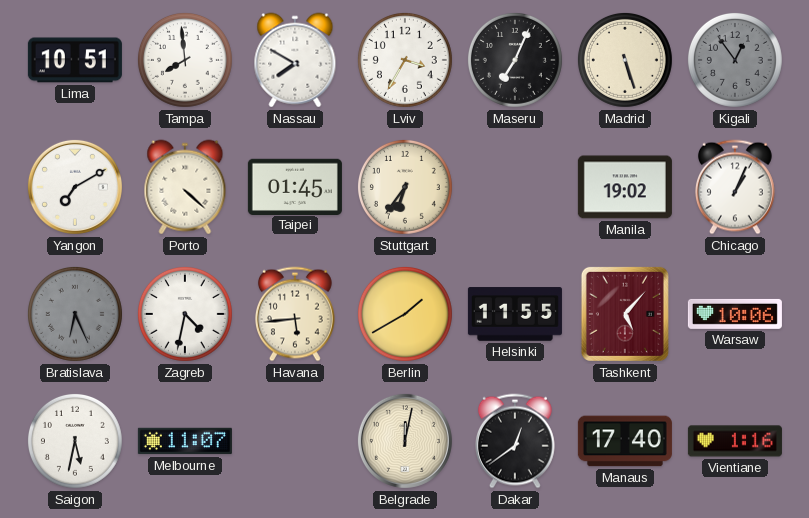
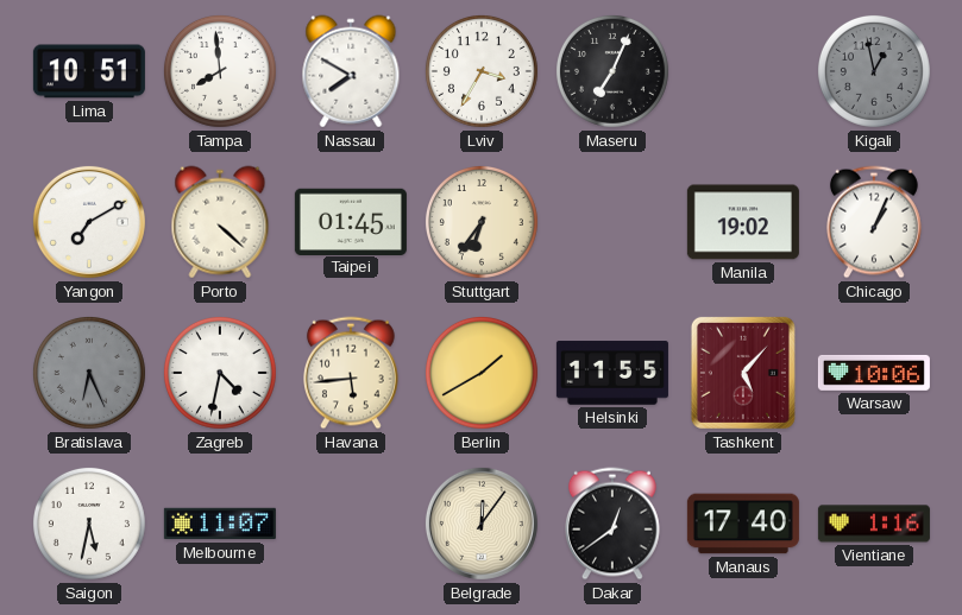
Madrid: 5:27 -> none (625, 60)
Kigali: 12:54 -> 12:58 (874, 71)
Belgrade: 12:02 -> 12:06 (482, 524)
